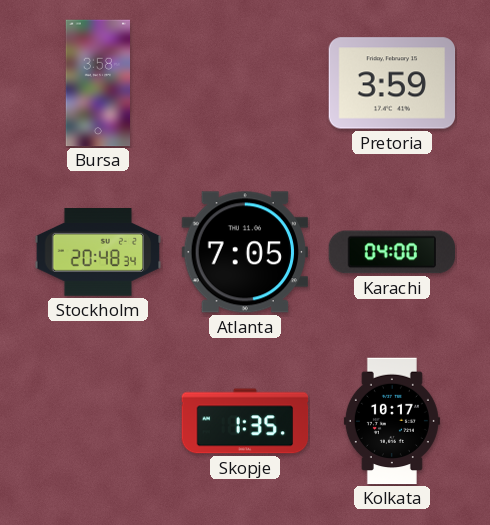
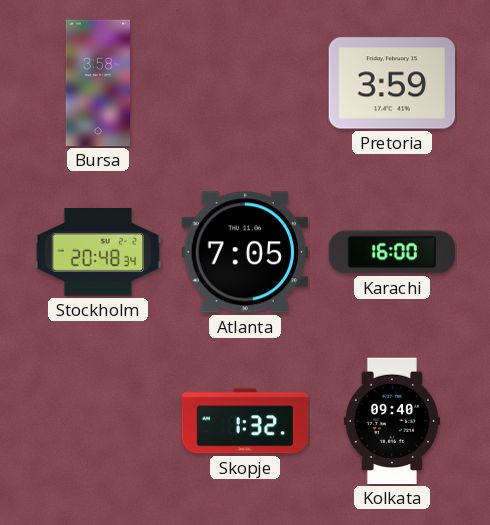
Karachi: 04:00 -> 16:00 (392, 252)
Skopje: 1:35 -> 1:32 (245, 421)
Kolkata: 10:17 -> 09:40 (392, 421)
